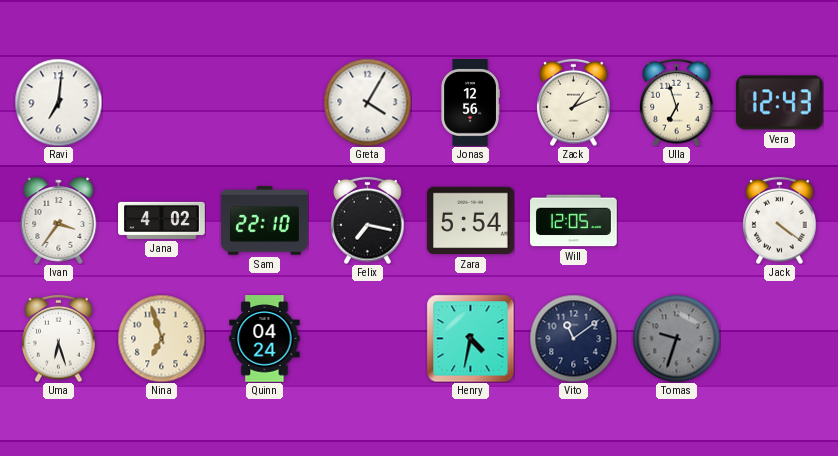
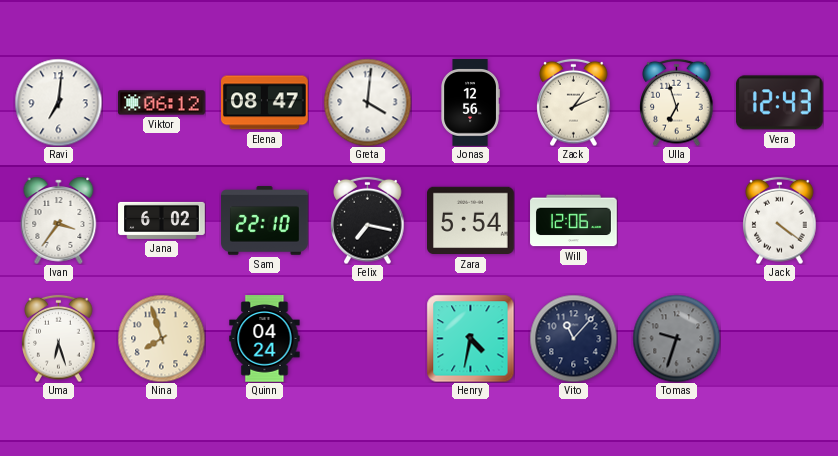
Viktor: none -> 06:12 (162, 103)
Elena: none -> 08:47 (265, 103)
Greta: 4:05 -> 4:01 (367, 102)
Jana: 4:02 -> 6:02 (162, 220)
Will: 12:05 -> 12:06 (574, 221)
Nina: 6:57 -> 7:57 (161, 338)
Vito: 11:09 -> 11:07 (573, 338)
